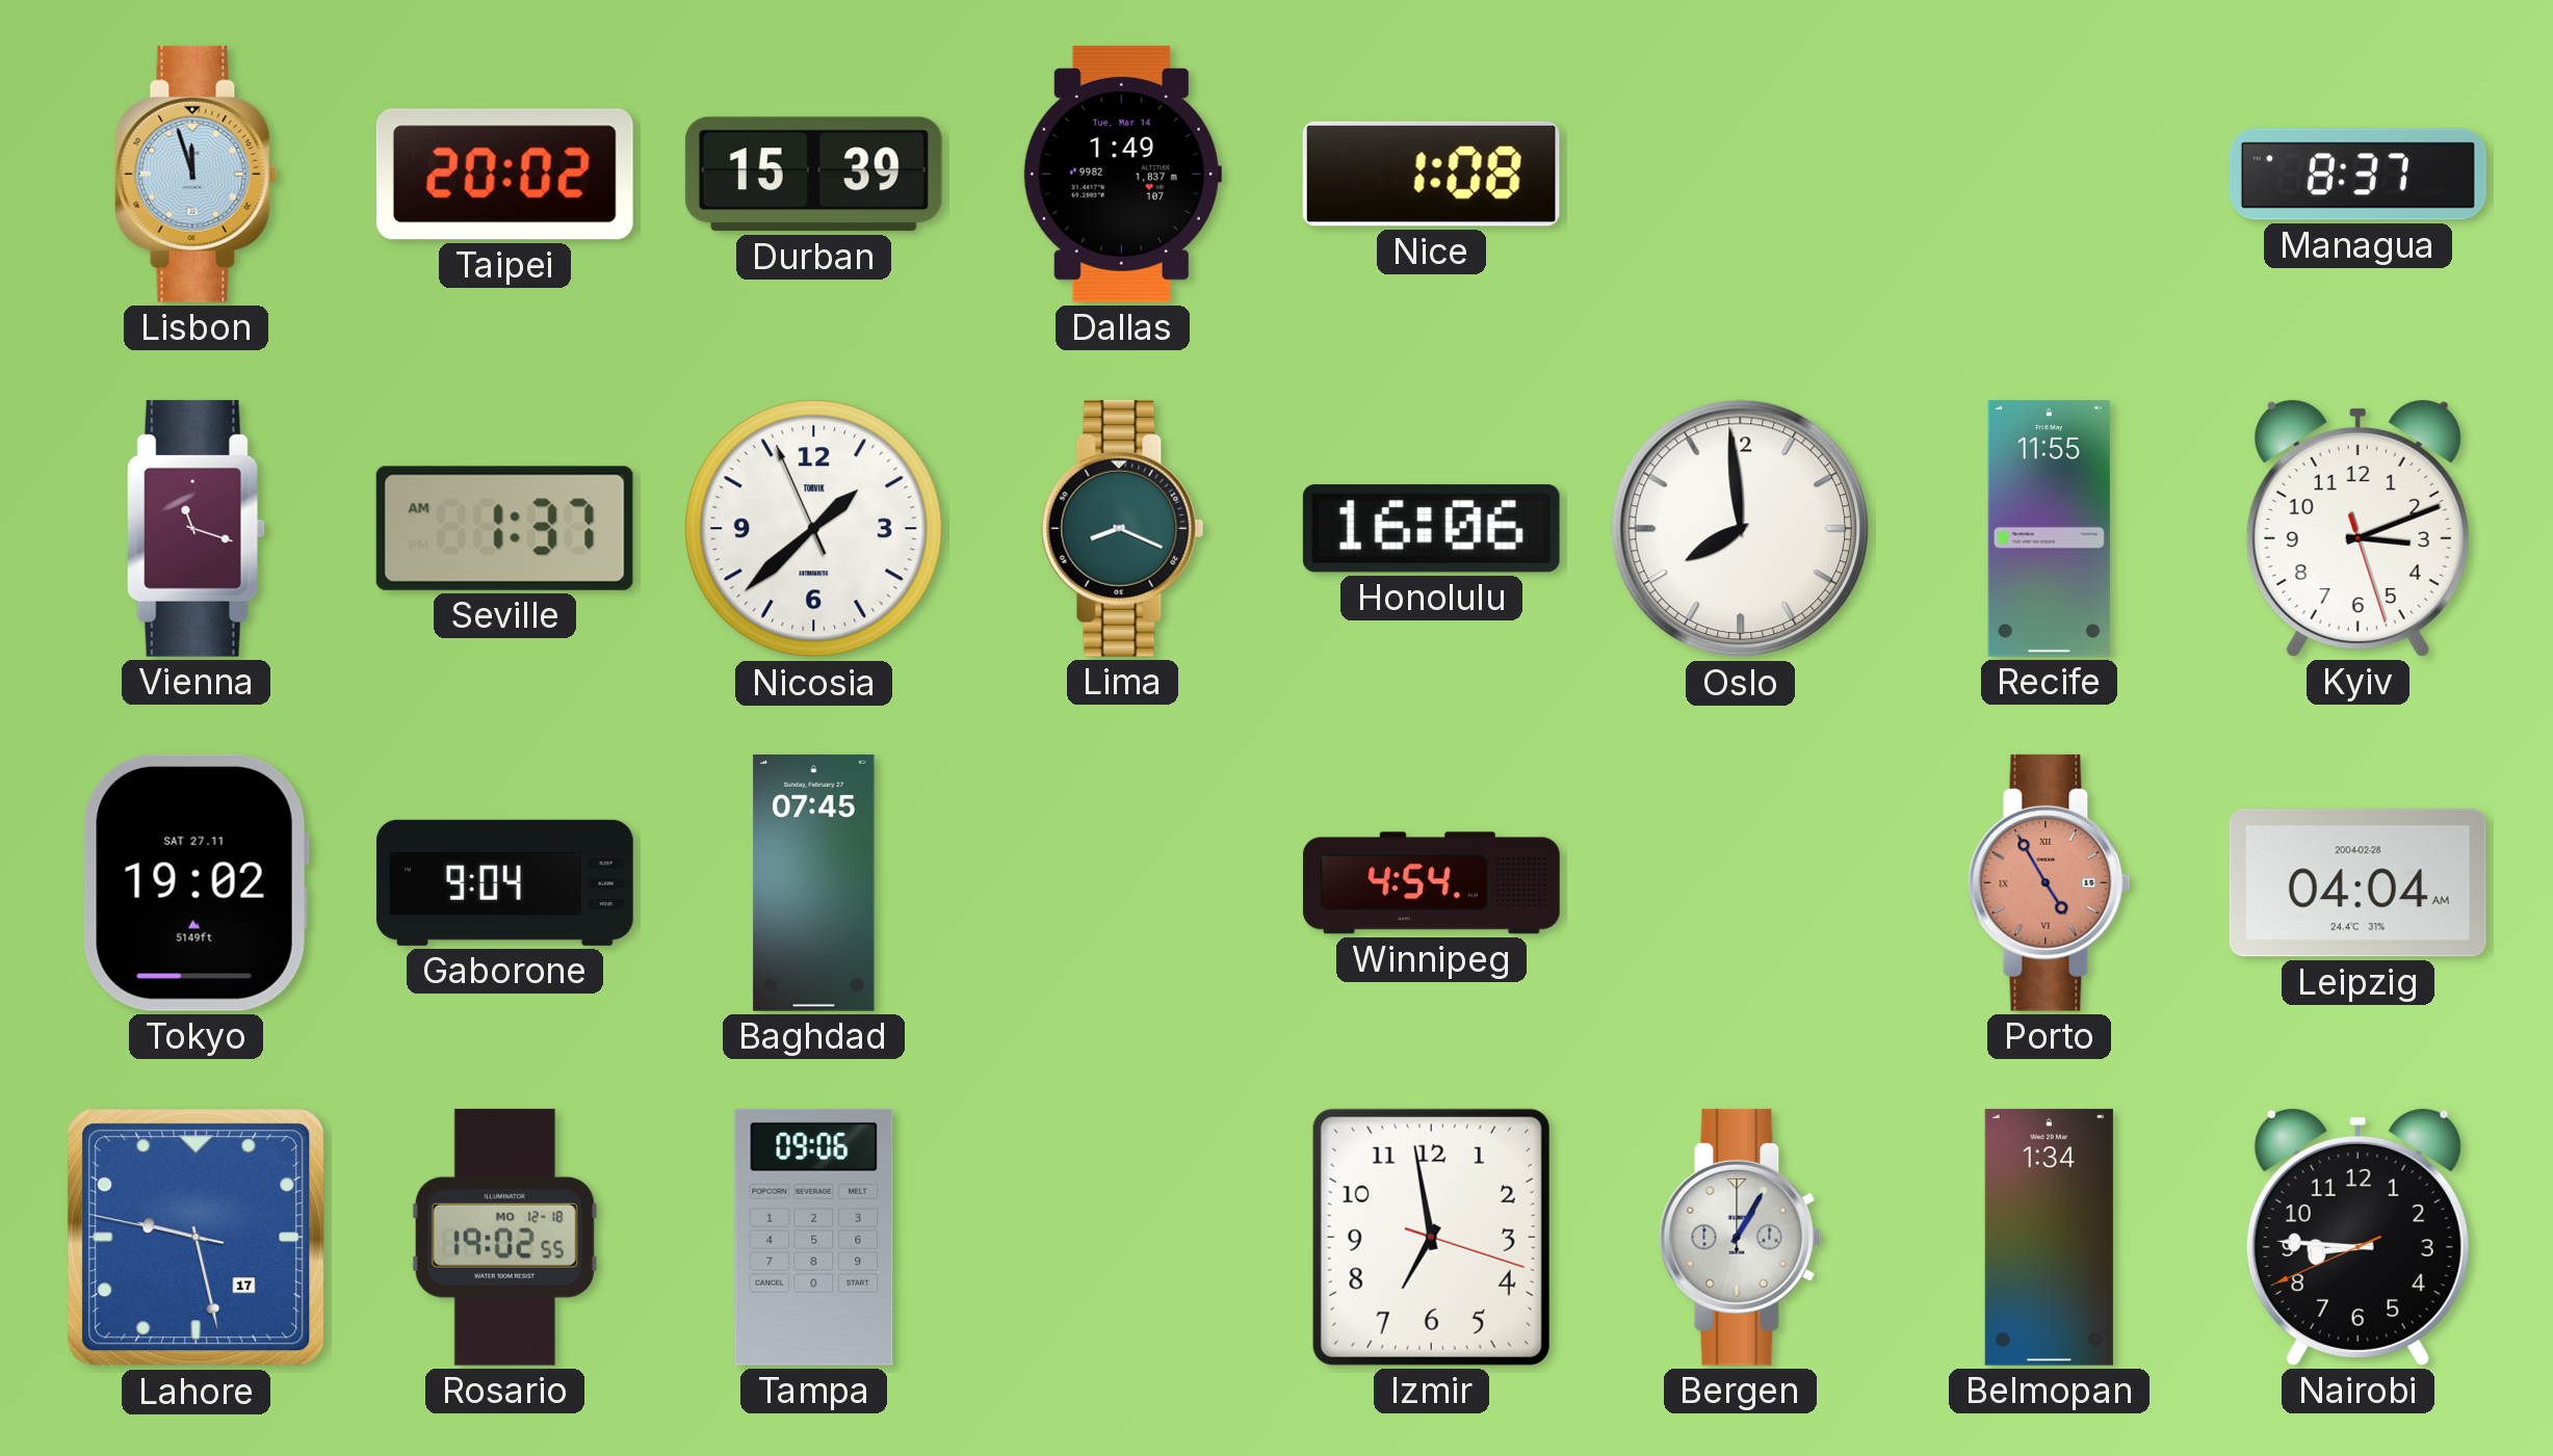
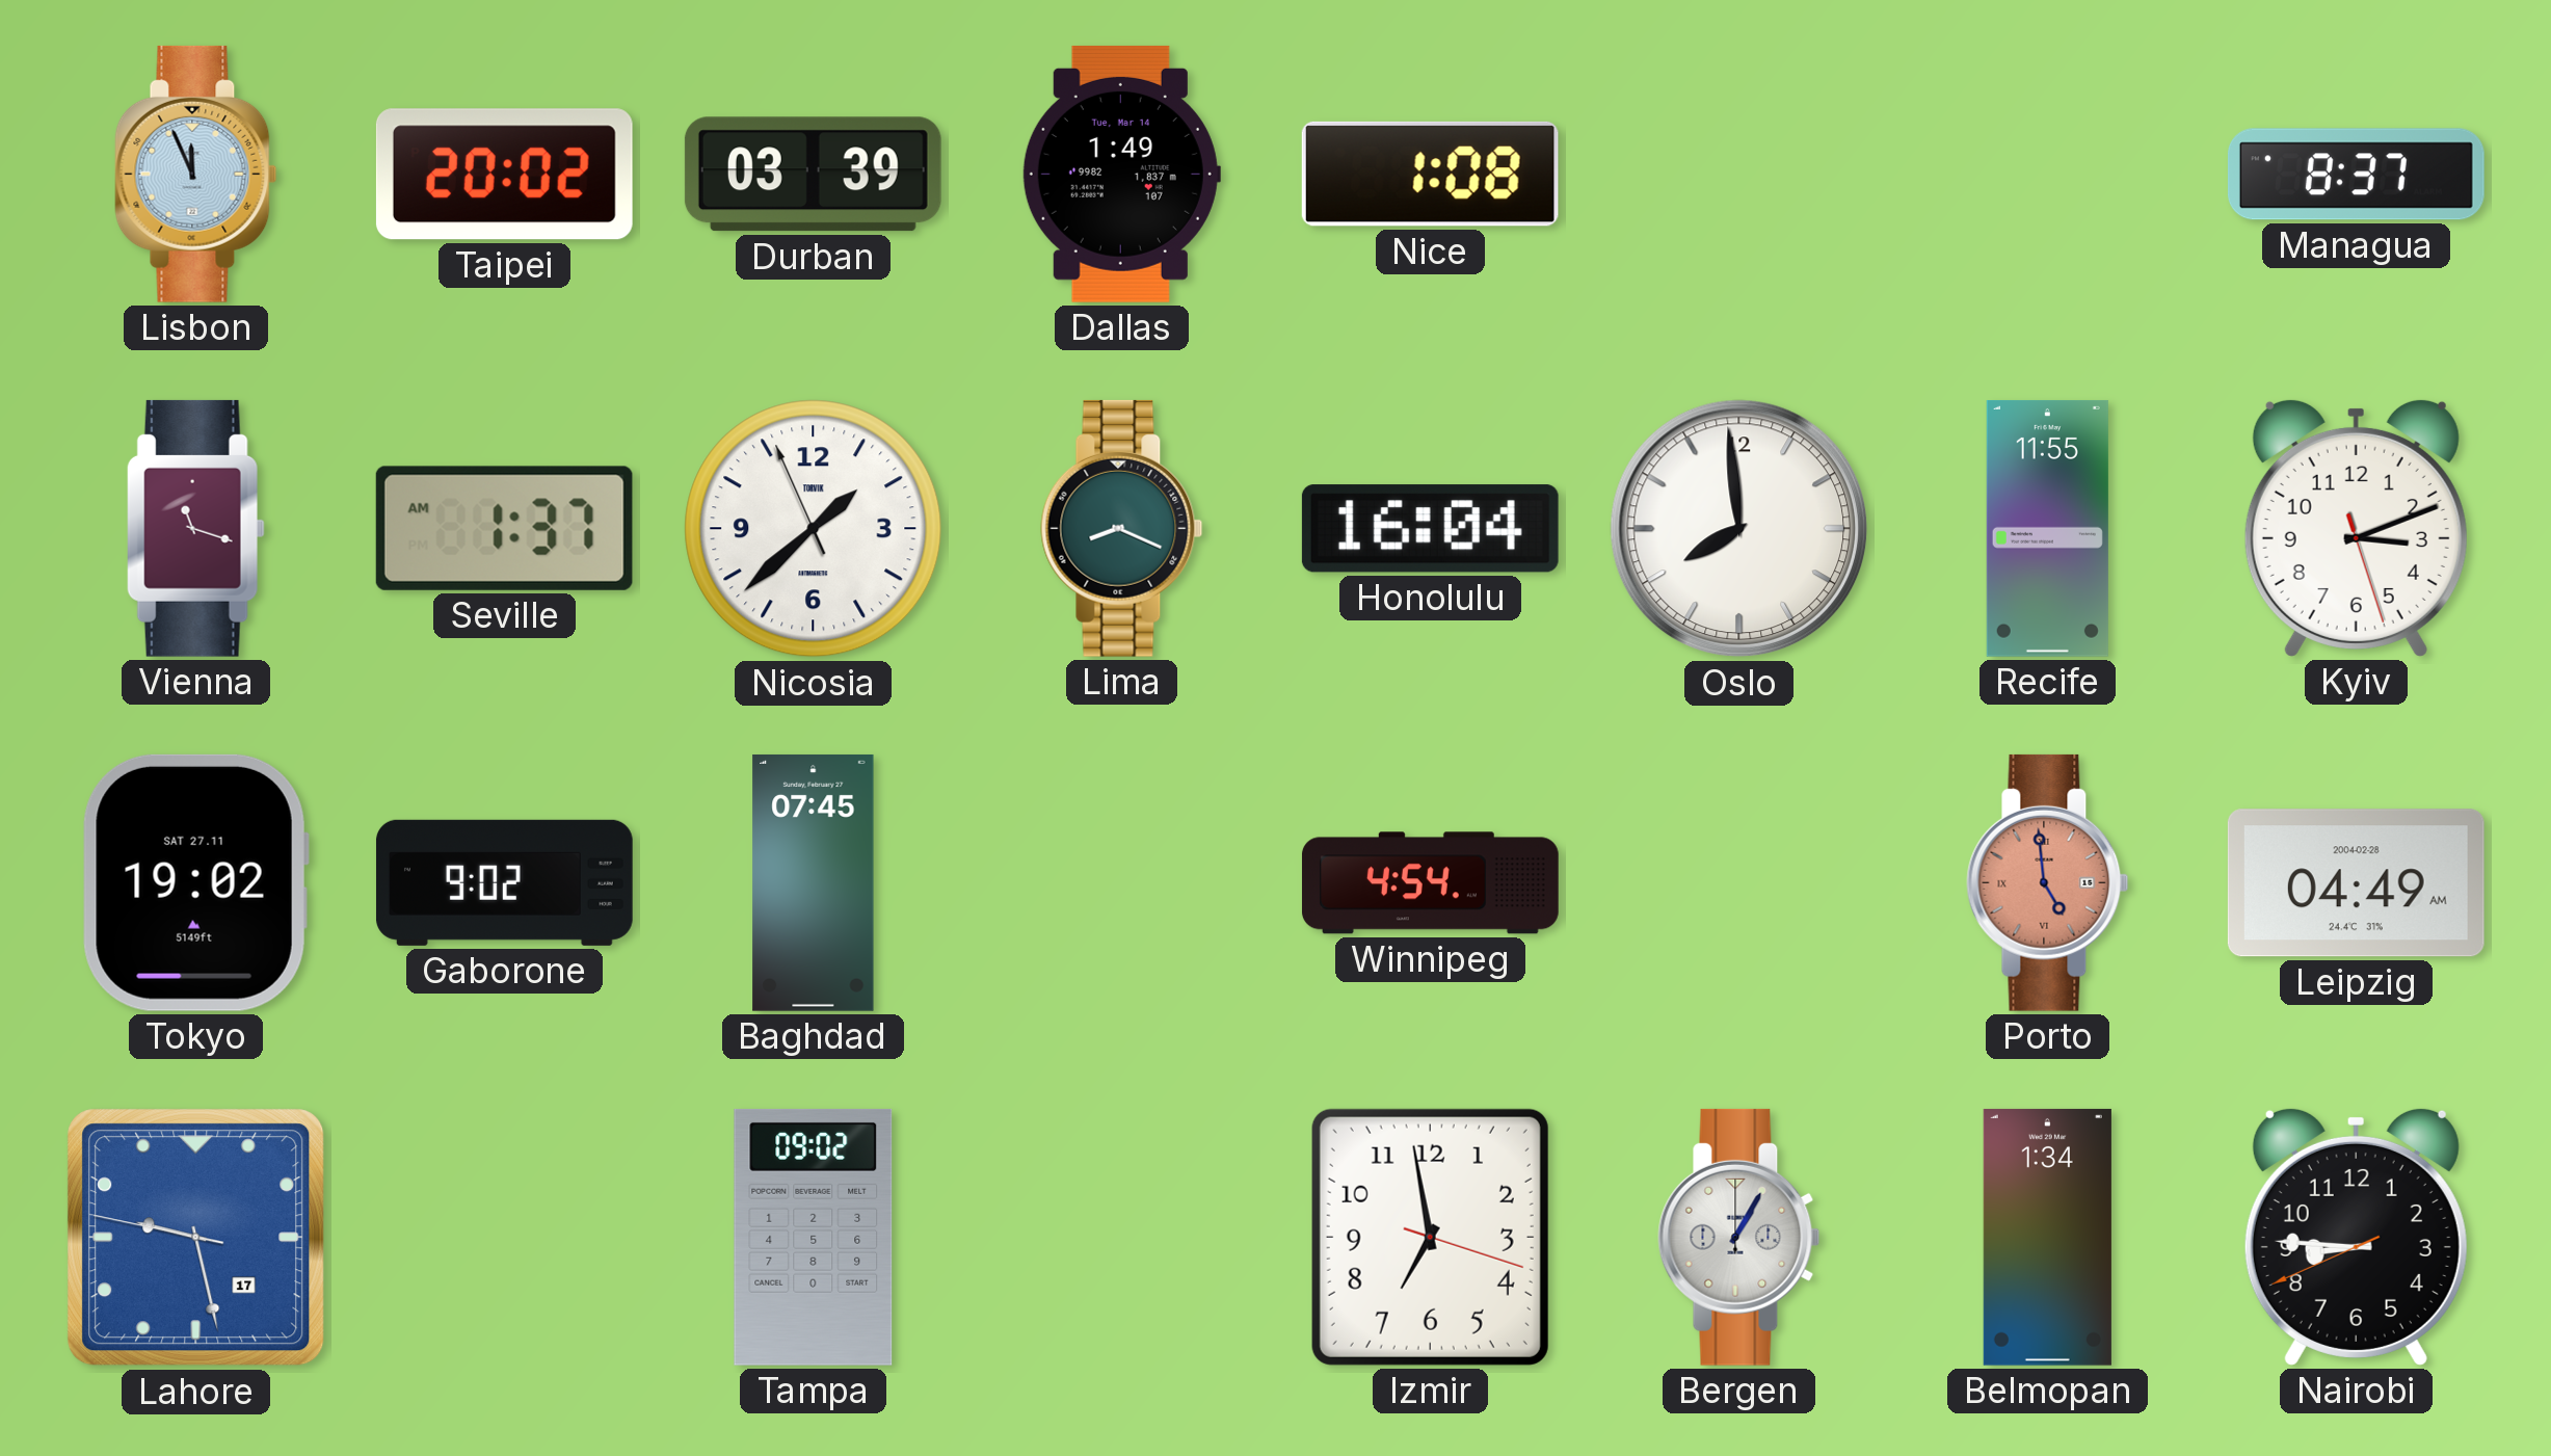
Lisbon: 11:57 -> 11:56 (196, 174)
Durban: 15:39 -> 03:39 (813, 175)
Honolulu: 16:06 -> 16:04 (1430, 529)
Gaborone: 9:04 -> 9:02 (504, 882)
Porto: 4:55 -> 4:59 (2048, 882)
Leipzig: 04:04 -> 04:49 (2356, 883)
Rosario: 19:02 -> none (504, 1237)
Tampa: 09:06 -> 09:02 (814, 1237)
